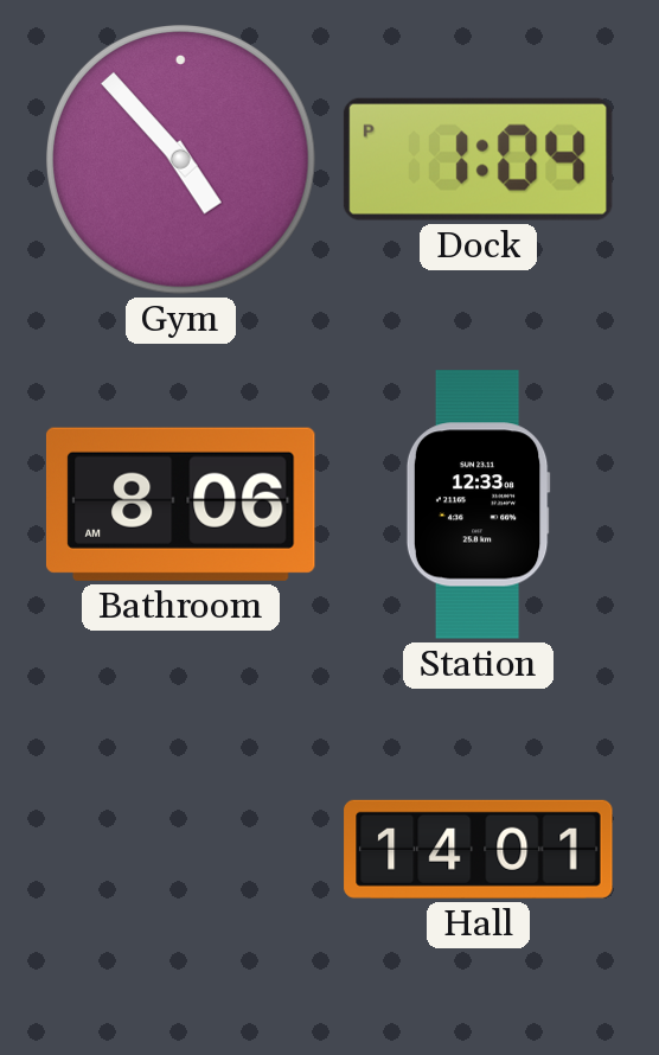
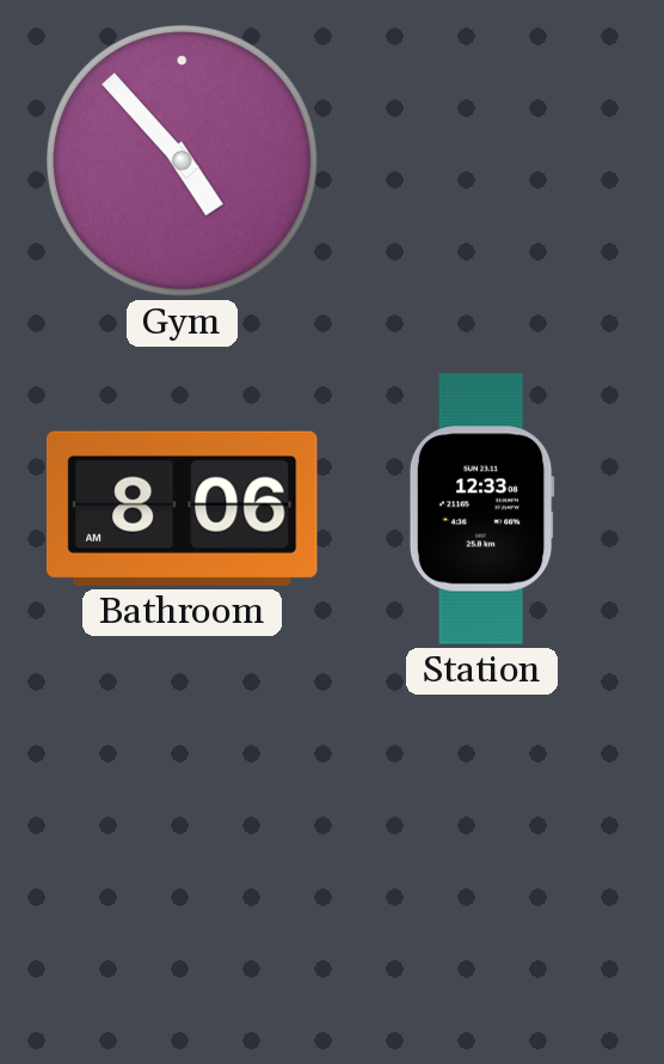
Dock: 1:04 -> none (478, 159)
Hall: 14:01 -> none (479, 849)
